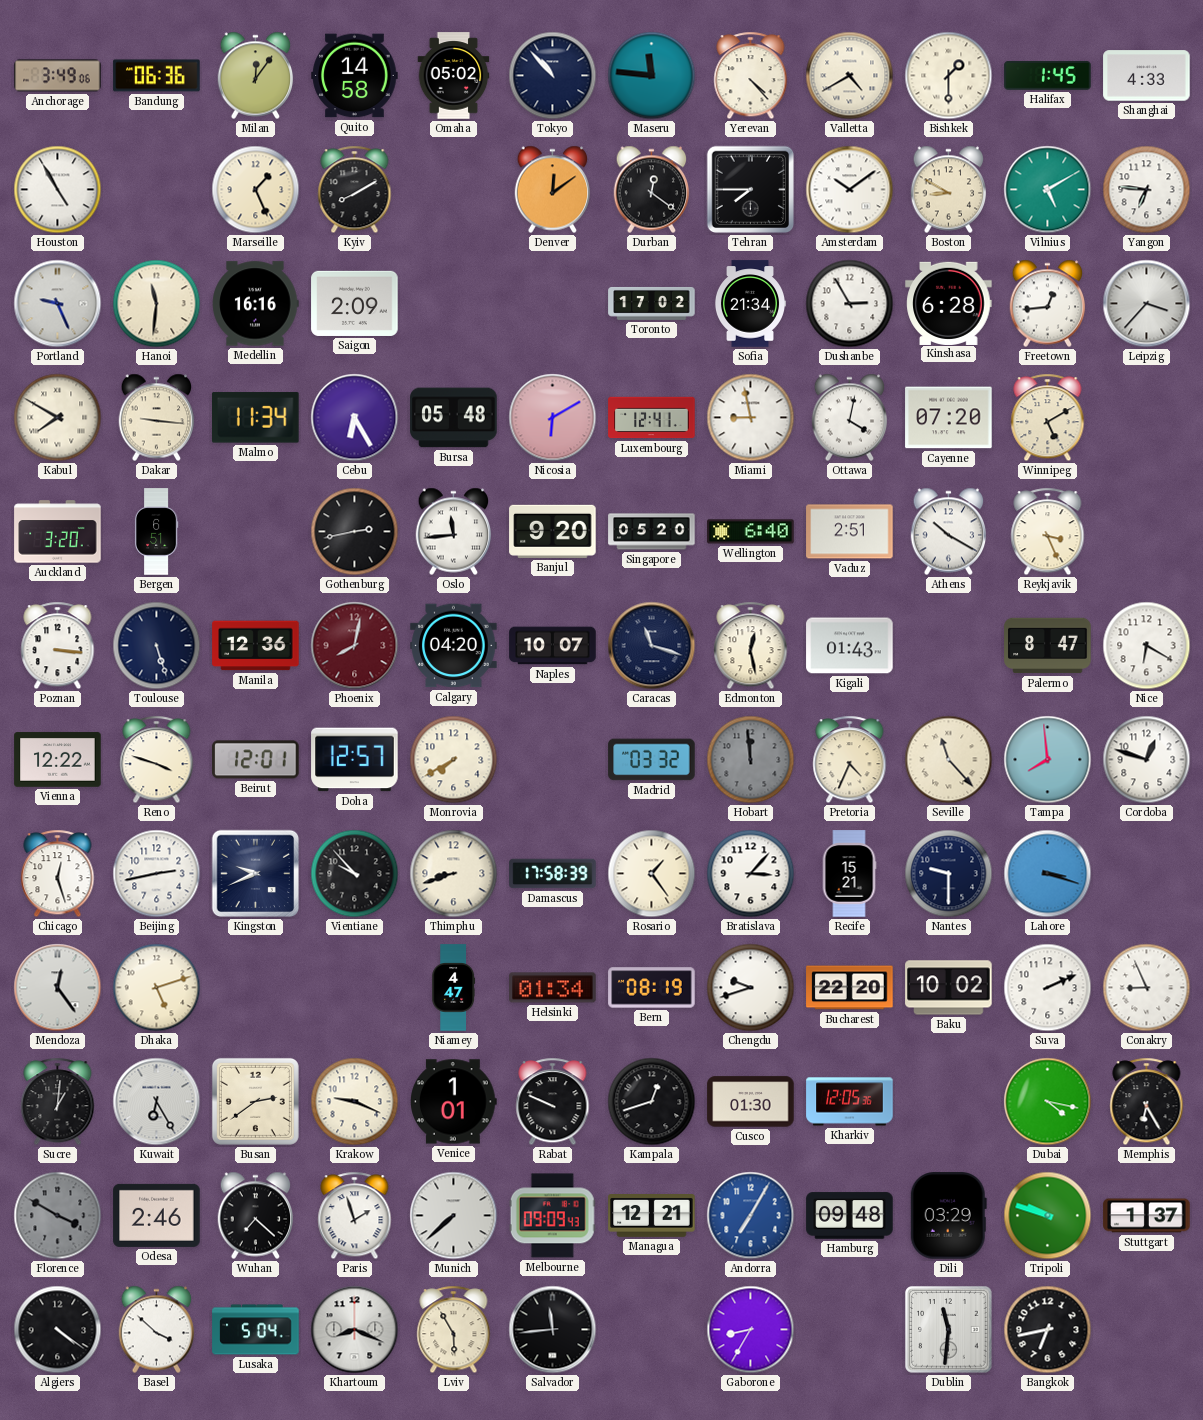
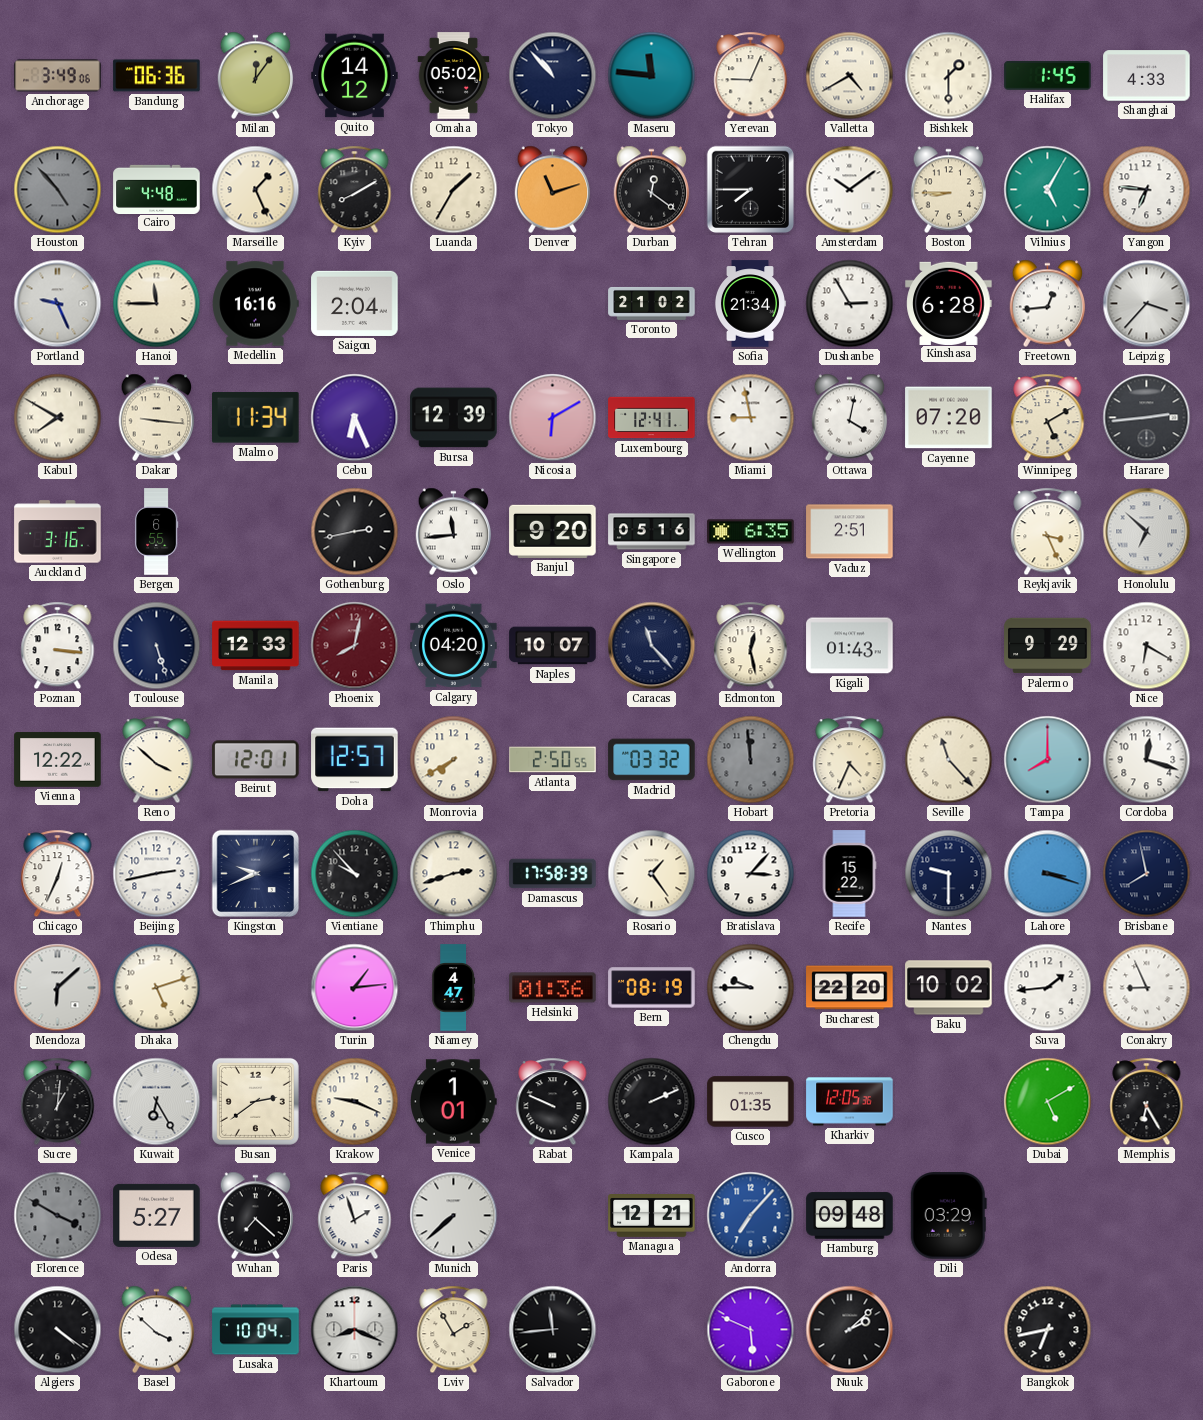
Quito: 14:58 -> 14:12 (355, 76)
Yerevan: 4:23 -> 9:04 (751, 76)
Houston: 4:55 -> 4:53 (58, 190)
Houston dial: white -> grey (58, 190)
Cairo: none -> 4:48 (157, 189)
Luanda: none -> 1:35 (454, 190)
Denver: 12:09 -> 11:12 (553, 190)
Boston: 8:50 -> 8:45 (949, 190)
Vilnius: 5:10 -> 5:05 (1048, 190)
Hanoi: 11:31 -> 11:45 (157, 304)
Saigon: 2:09 -> 2:04 (355, 303)
Toronto: 17:02 -> 21:02 (652, 303)
Cebu: 6:25 -> 6:26 (355, 418)
Bursa: 05:48 -> 12:39 (454, 418)
Harare: none -> 2:44 (1147, 418)
Auckland: 3:20 -> 3:16 (58, 532)
Bergen: 6:51 -> 6:55 (156, 532)
Singapore: 05:20 -> 05:16 (652, 532)
Wellington: 6:40 -> 6:35 (751, 532)
Athens: 10:20 -> none (949, 532)
Honolulu: none -> 6:52 (1147, 532)
Manila: 12:36 -> 12:33 (256, 646)
Caracas: 11:18 -> 11:23 (652, 646)
Palermo: 8:47 -> 9:29 (1048, 646)
Reno: 3:48 -> 3:52 (157, 760)
Atlanta: none -> 2:50 (553, 760)
Tampa: 7:59 -> 8:00 (1048, 760)
Cordoba: 12:48 -> 12:18 (1147, 760)
Chicago: 12:27 -> 12:34 (58, 874)
Thimphu: 8:42 -> 2:42 (454, 874)
Recife: 15:21 -> 15:22 (849, 874)
Brisbane: none -> 7:58 (1147, 874)
Mendoza: 12:24 -> 6:08 (58, 988)
Turin: none -> 1:14 (355, 988)
Helsinki: 01:34 -> 01:36 (553, 988)
Chengdu: 9:42 -> 9:45 (751, 988)
Suva: 2:11 -> 1:44 (1048, 988)
Kampala: 12:42 -> 2:11 (652, 1102)
Cusco: 01:30 -> 01:35 (751, 1102)
Dubai: 4:17 -> 5:10 (1048, 1102)
Odesa: 2:46 -> 5:27 (157, 1215)
Melbourne: 09:09 -> none (552, 1216)
Andorra: 7:05 -> 7:07 (751, 1216)
Tripoli: 9:48 -> none (1048, 1216)
Stuttgart: 1:37 -> none (1147, 1216)
Lusaka: 5:04 -> 10:04 (256, 1330)
Lviv: 5:55 -> 1:55 (454, 1330)
Gaborone: 8:35 -> 5:49 (751, 1330)
Nuuk: none -> 2:08 (850, 1330)
Dublin: 11:31 -> none (949, 1330)
